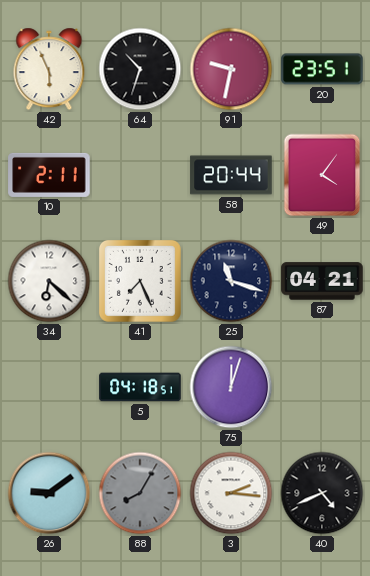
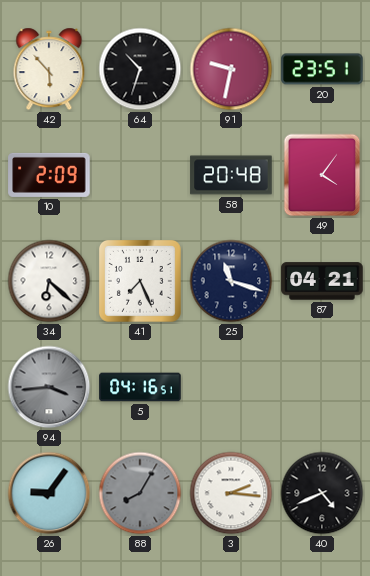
42: 5:56 -> 5:53 (49, 69)
10: 2:11 -> 2:09 (49, 175)
58: 20:44 -> 20:48 (231, 175)
94: none -> 3:44 (49, 387)
5: 04:18 -> 04:16 (140, 387)
75: 12:03 -> none (231, 387)
26: 9:09 -> 9:06 (49, 493)
